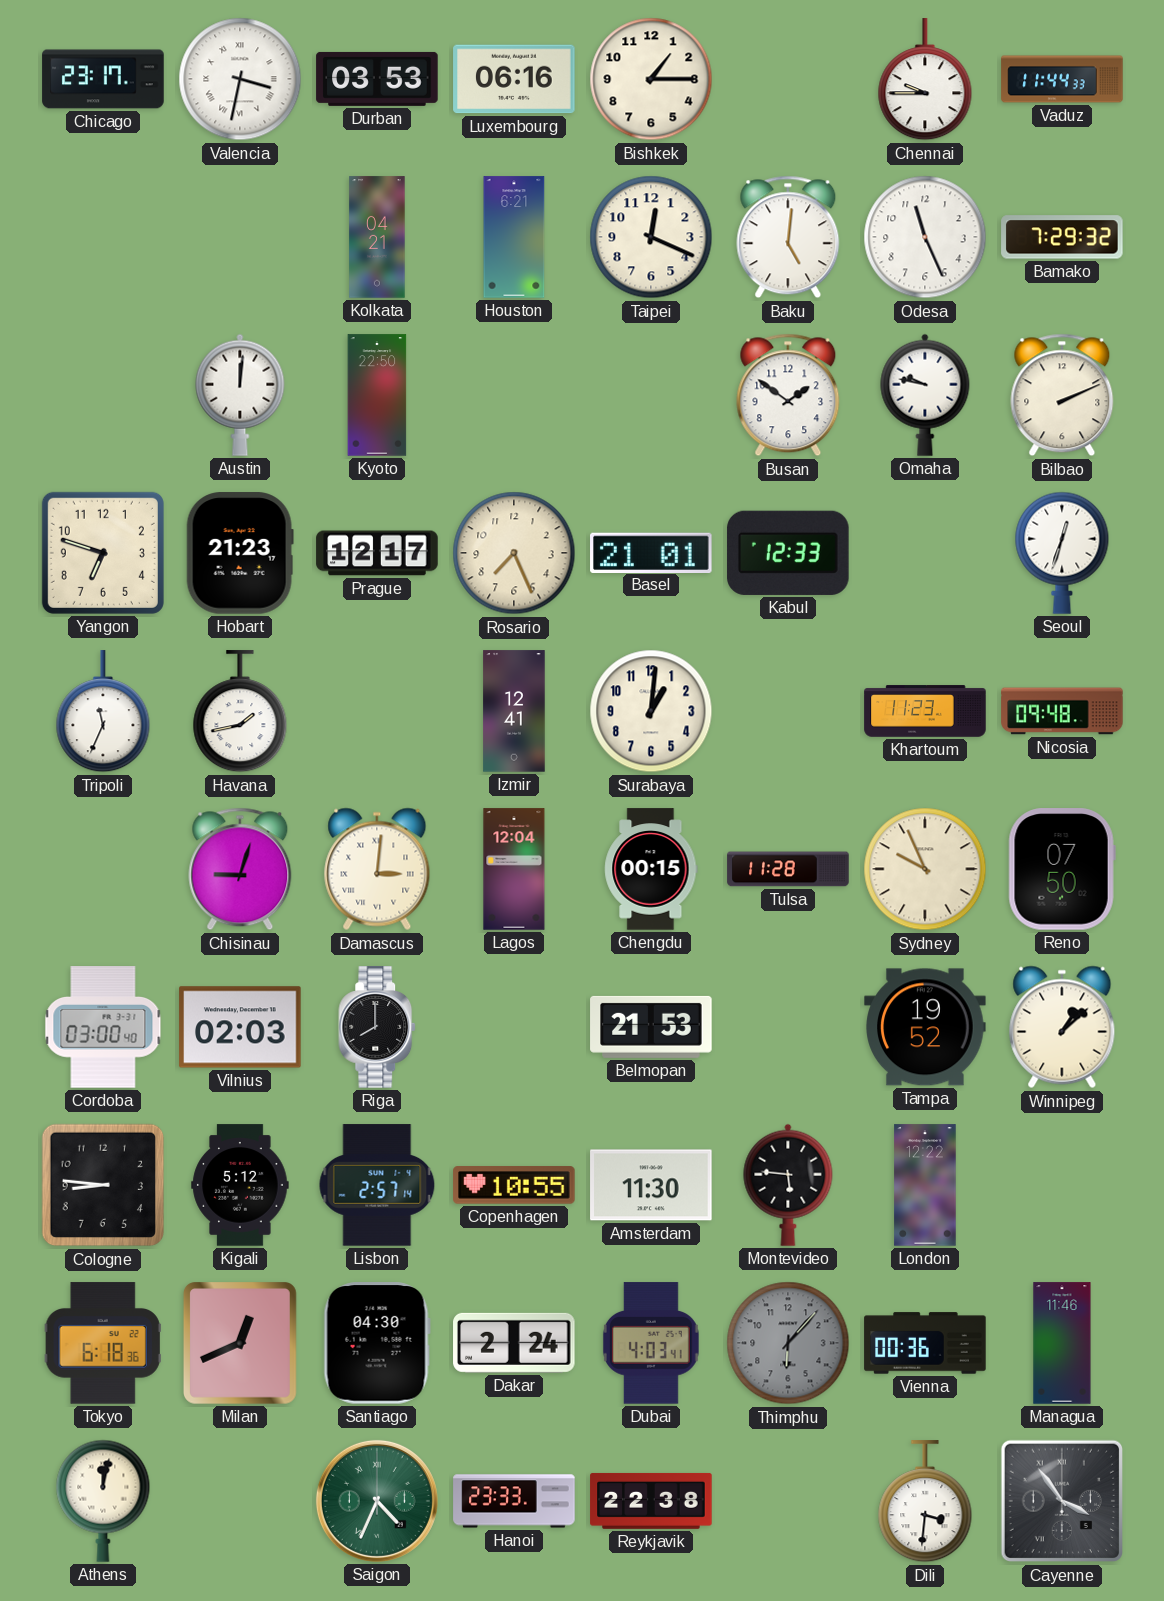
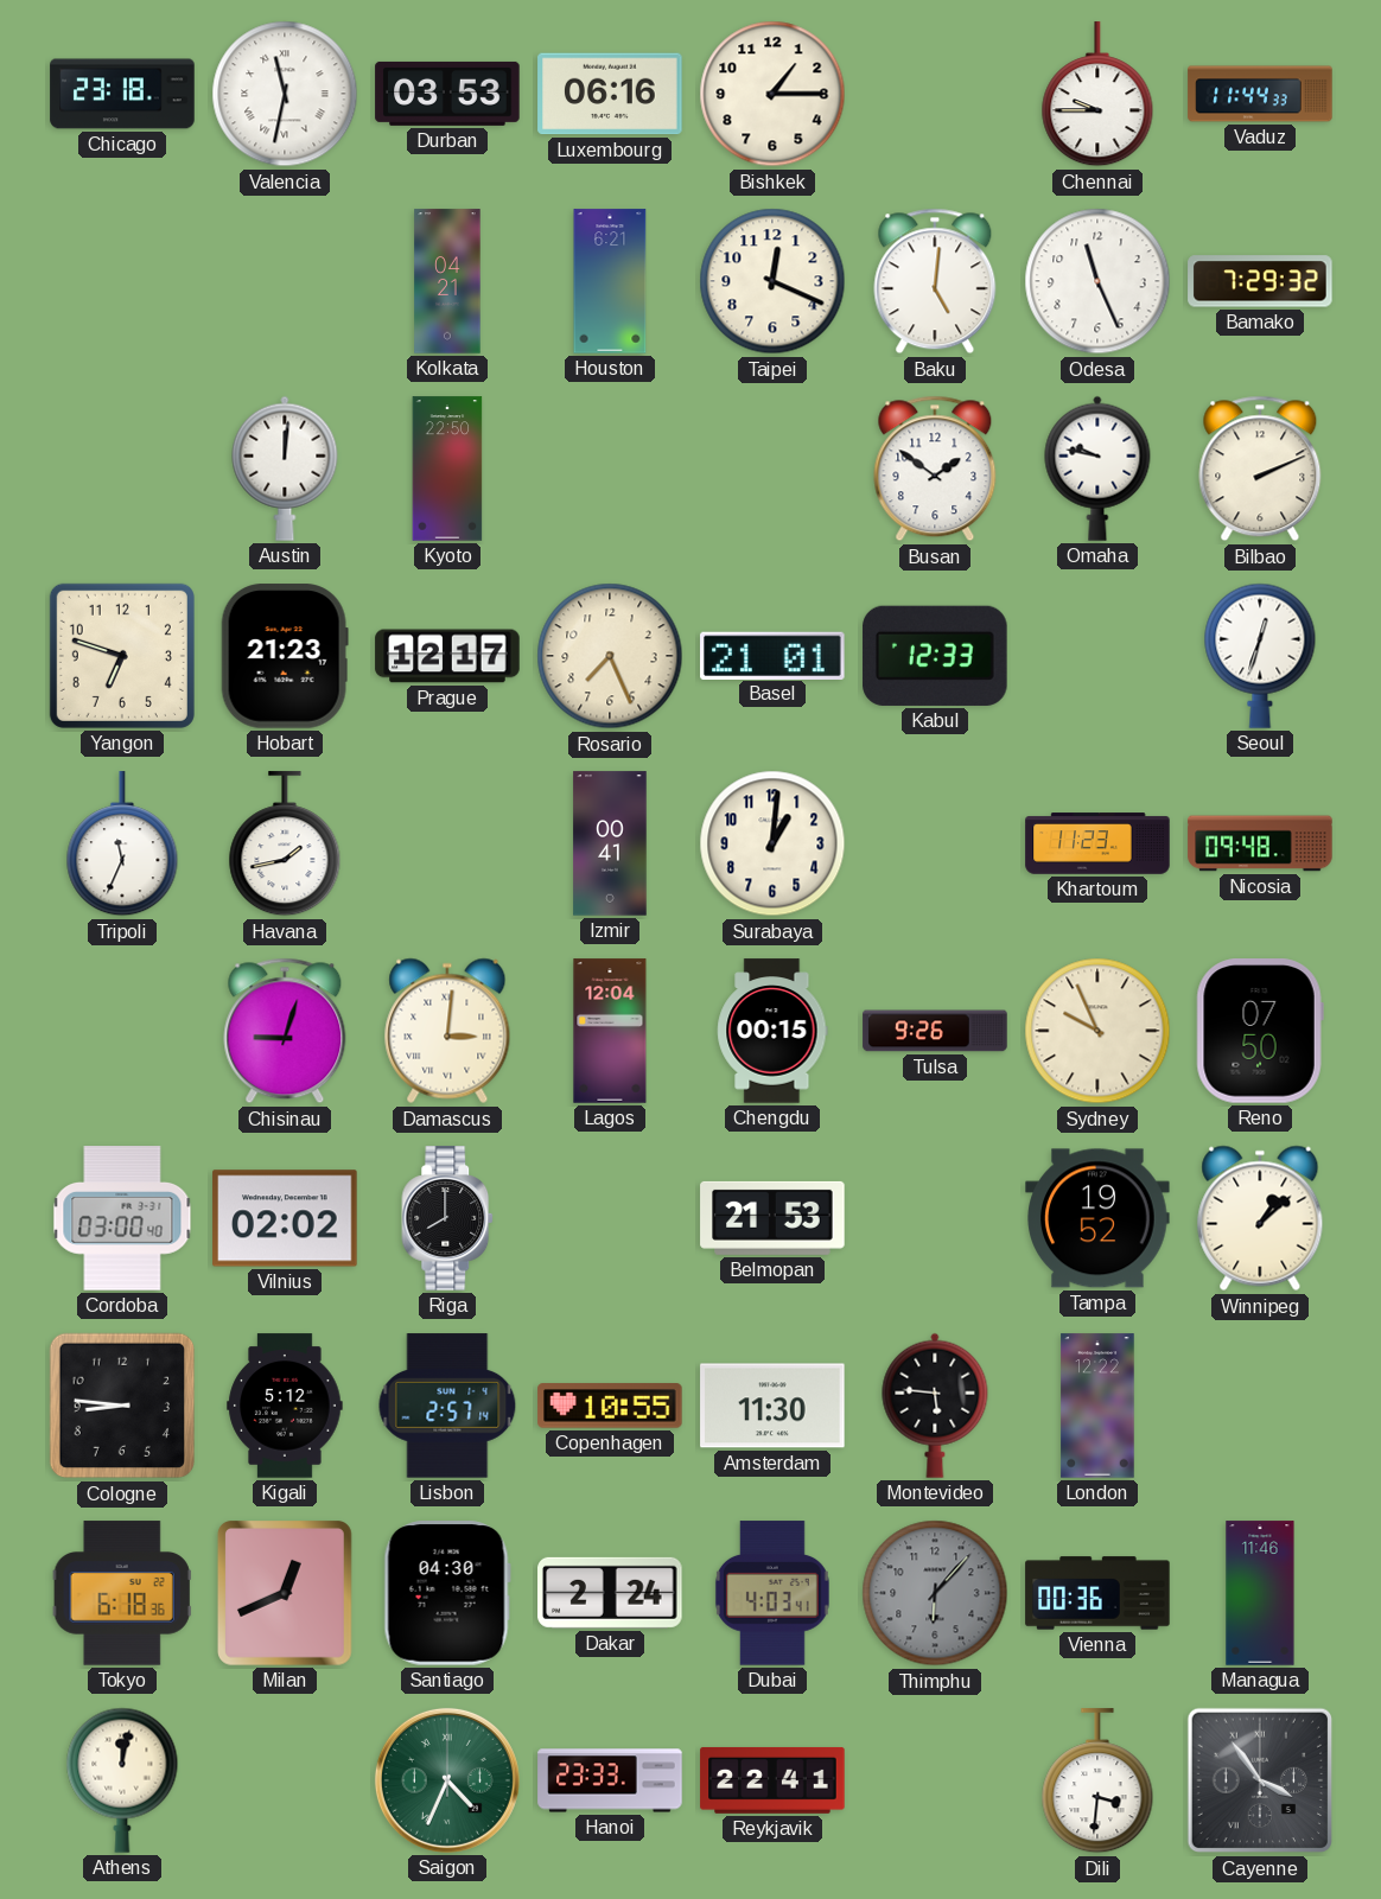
Chicago: 23:17 -> 23:18 (122, 94)
Valencia: 3:32 -> 11:32 (285, 94)
Izmir: 12:41 -> 00:41 (610, 843)
Tulsa: 11:28 -> 9:26 (935, 1031)
Vilnius: 02:03 -> 02:02 (285, 1218)
Reykjavik: 22:38 -> 22:41 (772, 1780)
